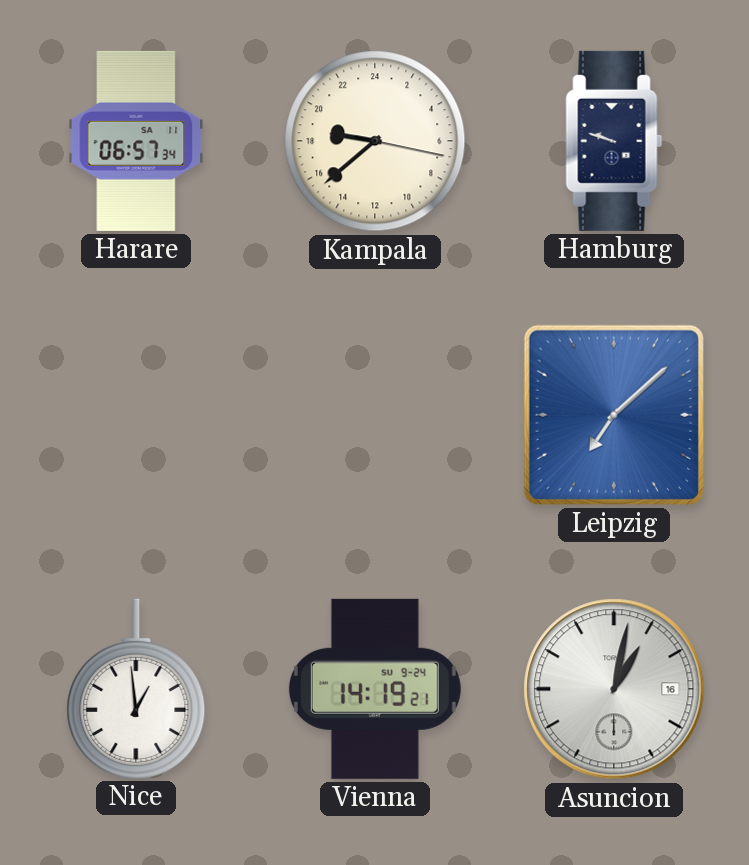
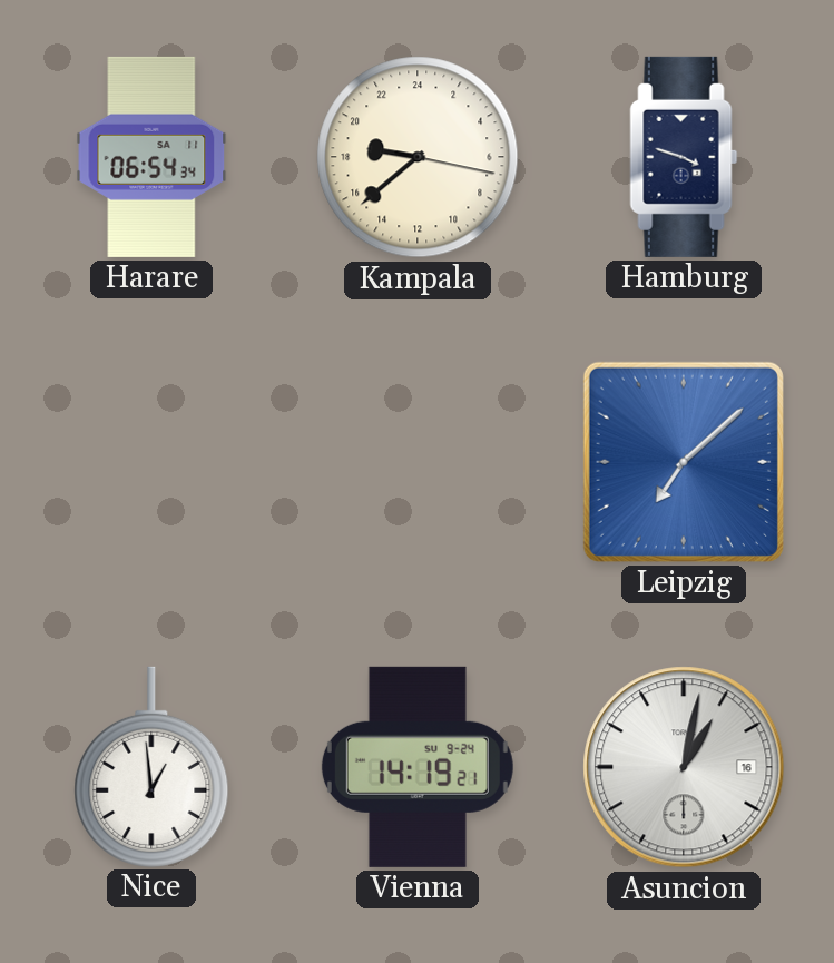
Harare: 06:57 -> 06:54 (151, 157)
Hamburg: 9:48 -> 3:48 (684, 157)
